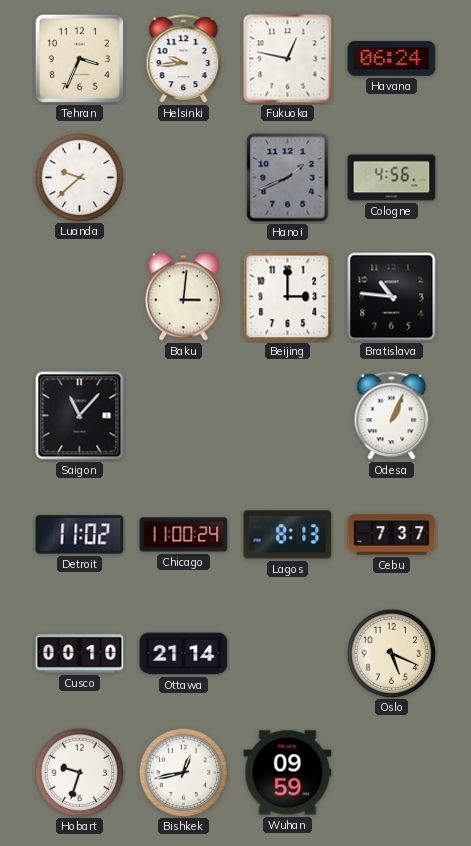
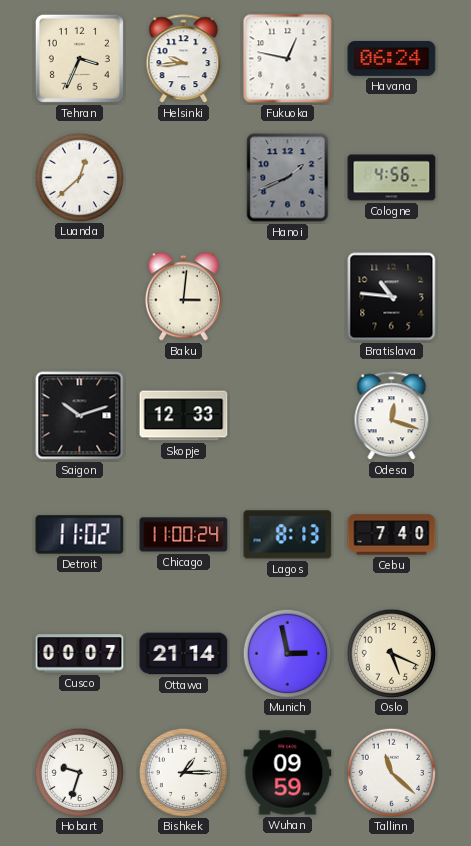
Luanda: 9:38 -> 12:38 (79, 177)
Beijing: 3:00 -> none (288, 297)
Saigon: 11:07 -> 10:12 (80, 416)
Skopje: none -> 12:33 (184, 416)
Odesa: 1:04 -> 12:18 (392, 416)
Cebu: 7:37 -> 7:40 (392, 535)
Cusco: 00:10 -> 00:07 (80, 654)
Munich: none -> 2:58 (287, 653)
Bishkek: 12:43 -> 1:15 (183, 772)
Tallinn: none -> 11:22 (391, 772)
